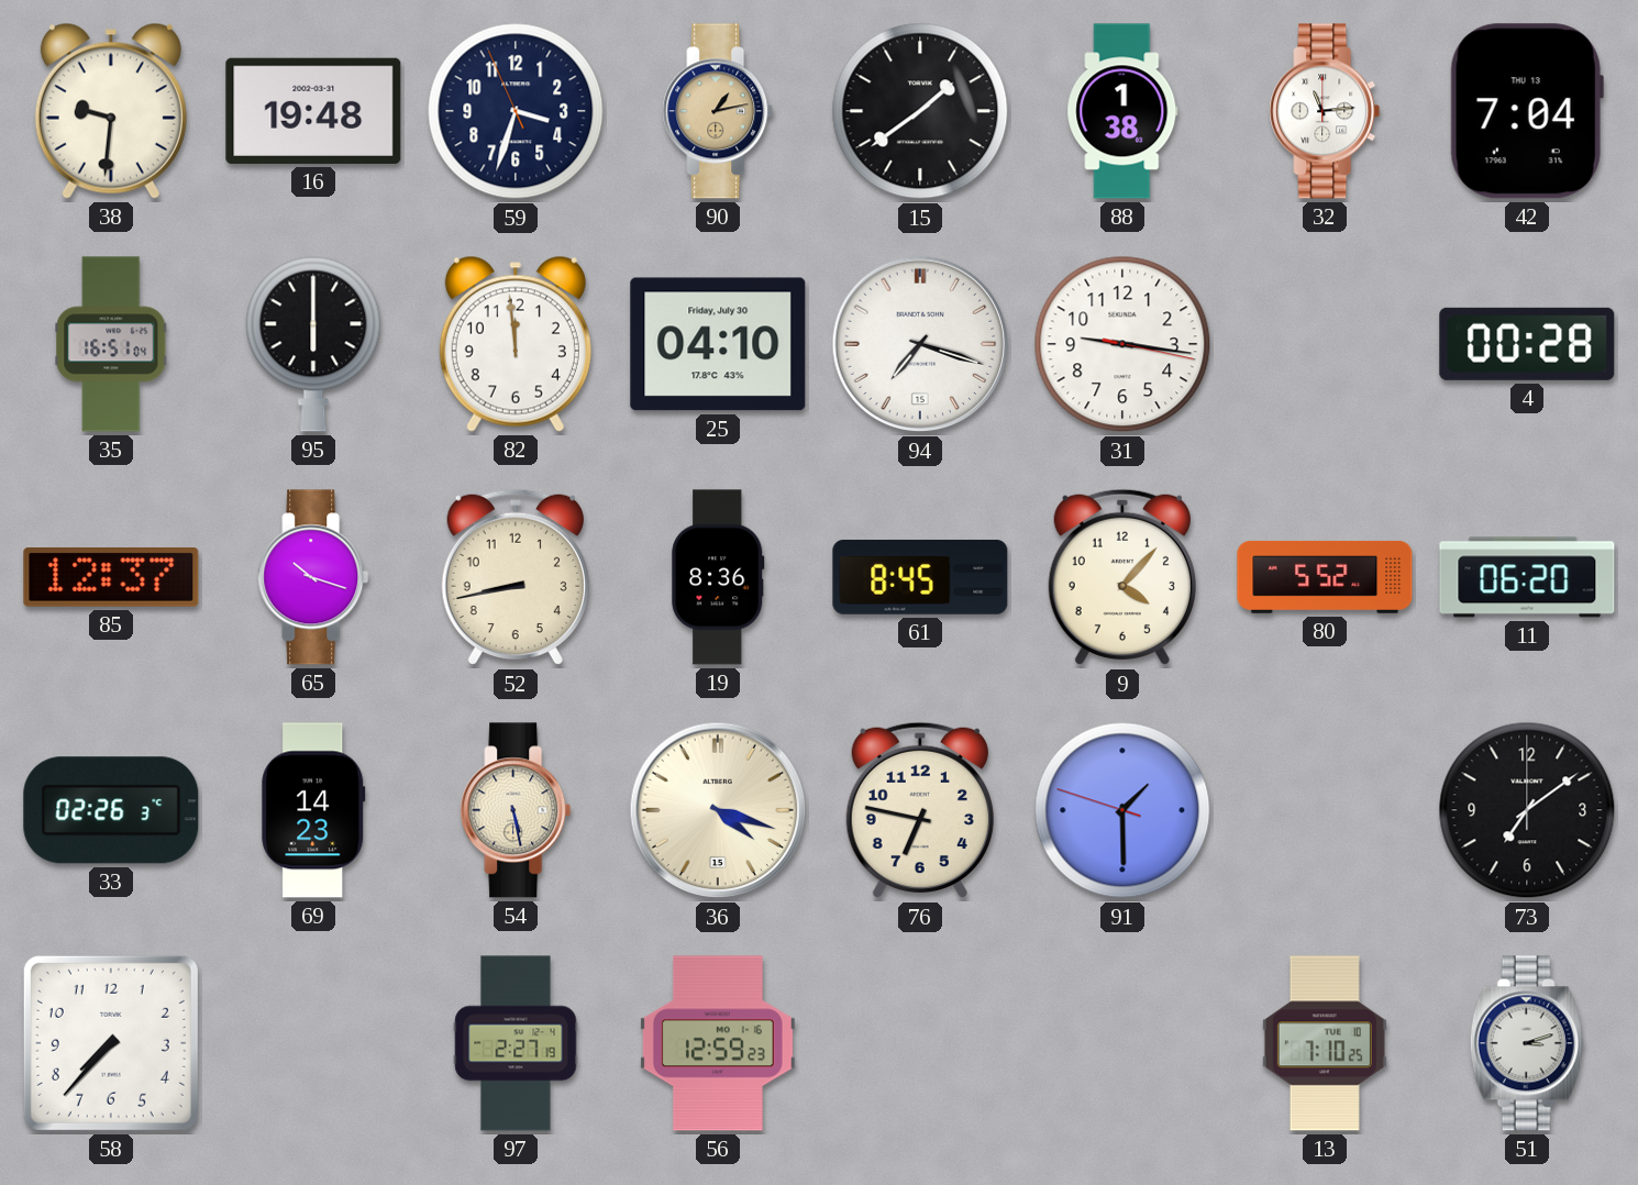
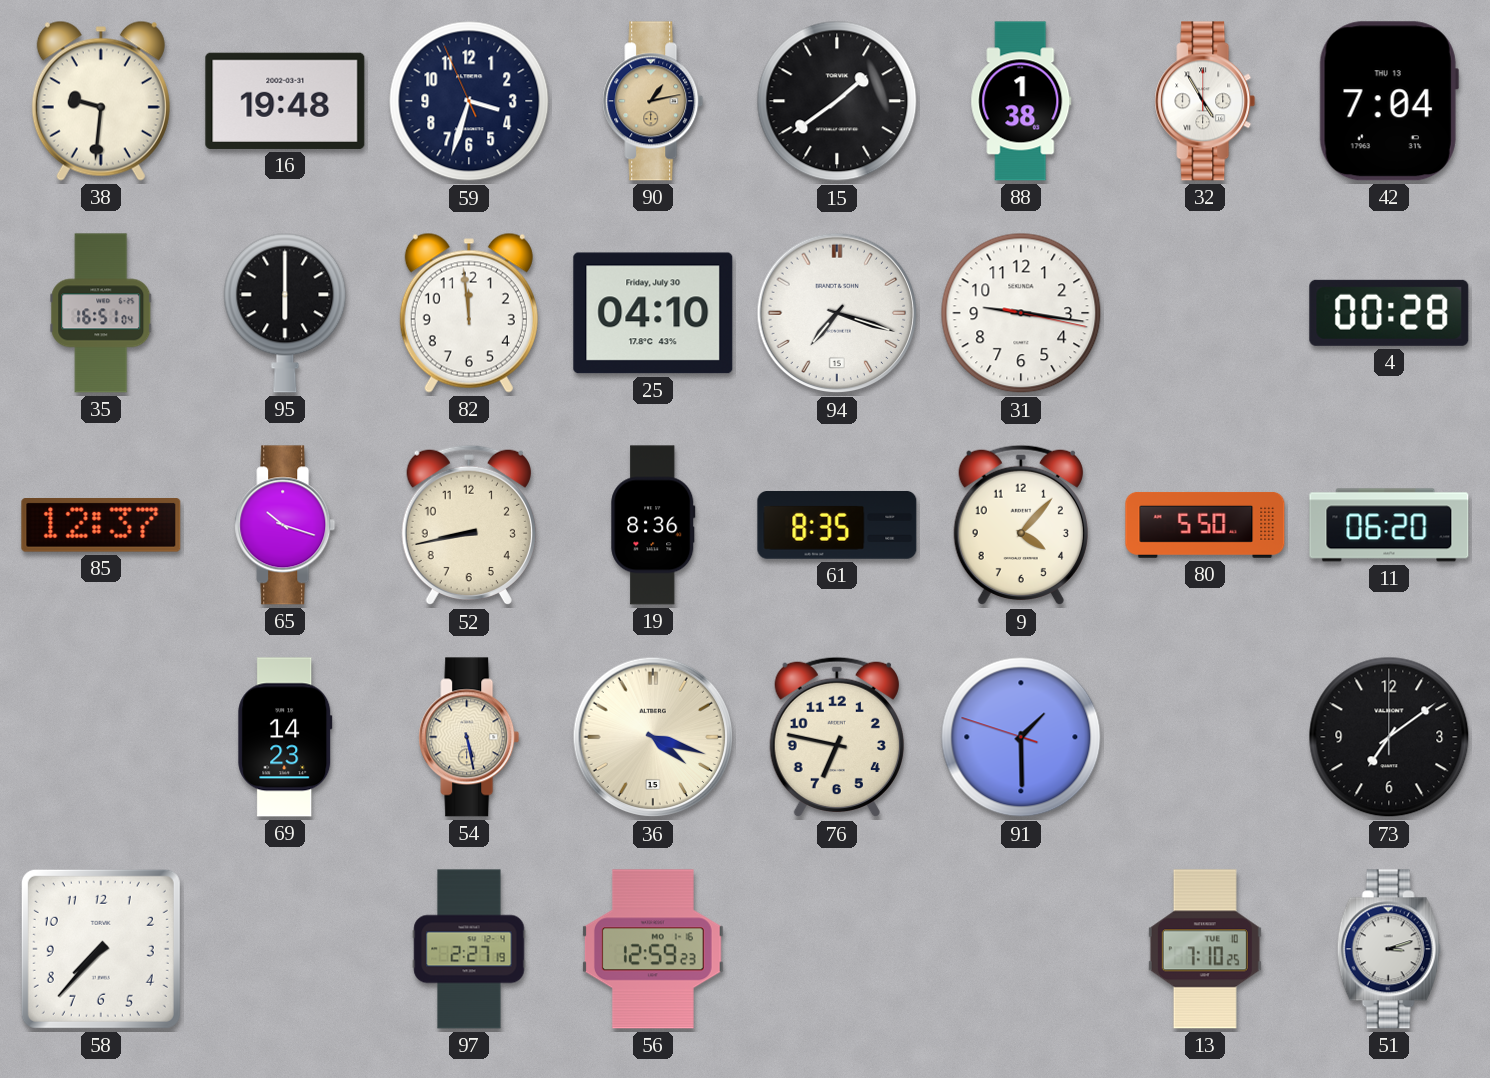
32: 11:14 -> 4:55 (1205, 101)
61: 8:45 -> 8:35 (837, 525)
80: 5:52 -> 5:50 (1205, 525)
33: 02:26 -> none (111, 810)
